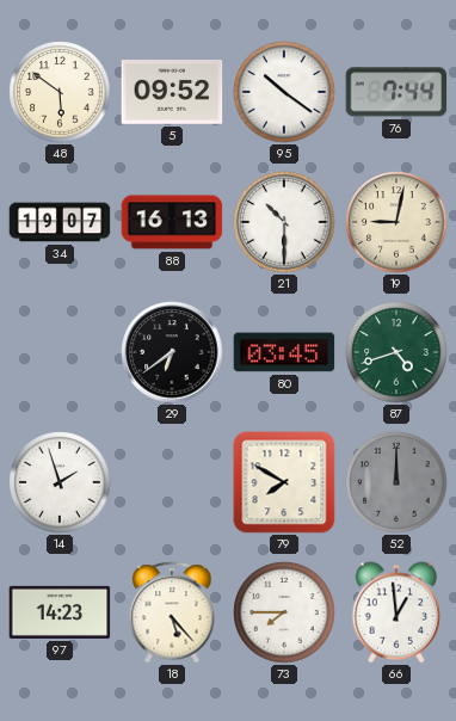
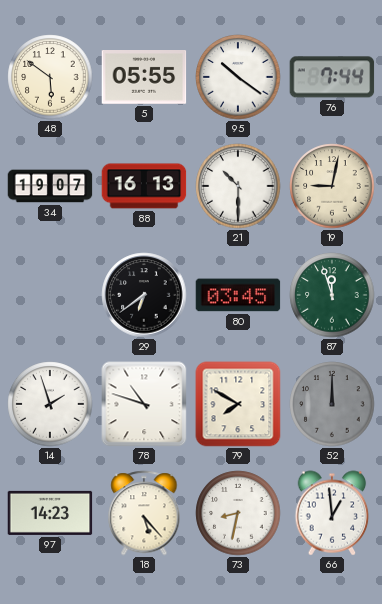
5: 09:52 -> 05:55 (144, 77)
87: 4:42 -> 11:57 (332, 295)
78: none -> 10:48 (144, 404)
73: 7:45 -> 8:32 (238, 513)
